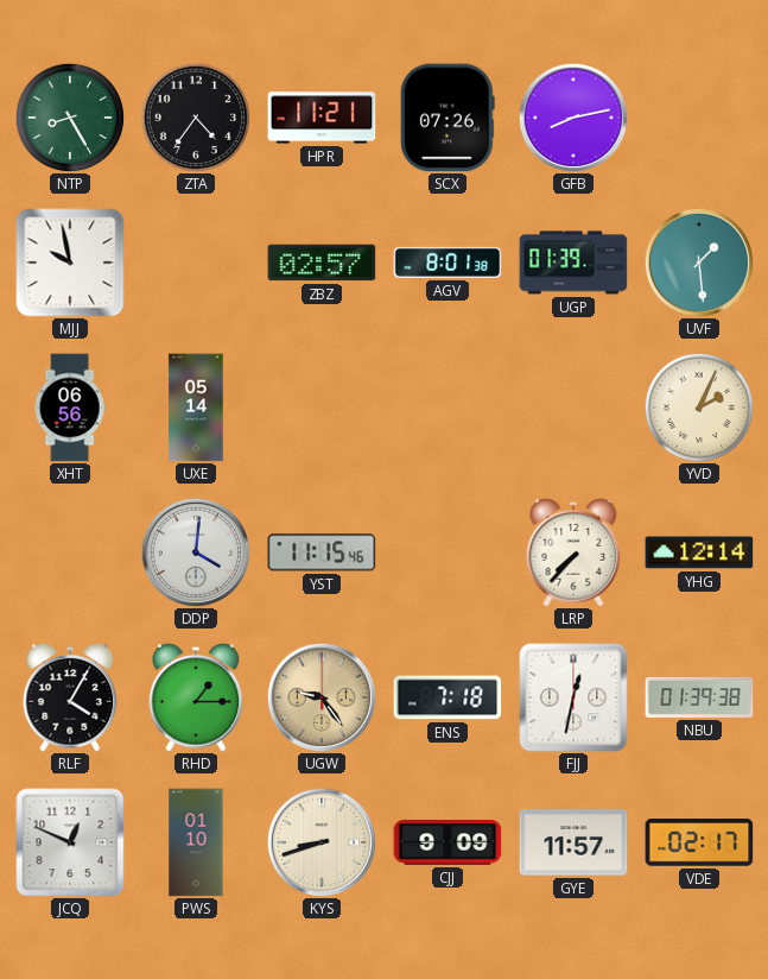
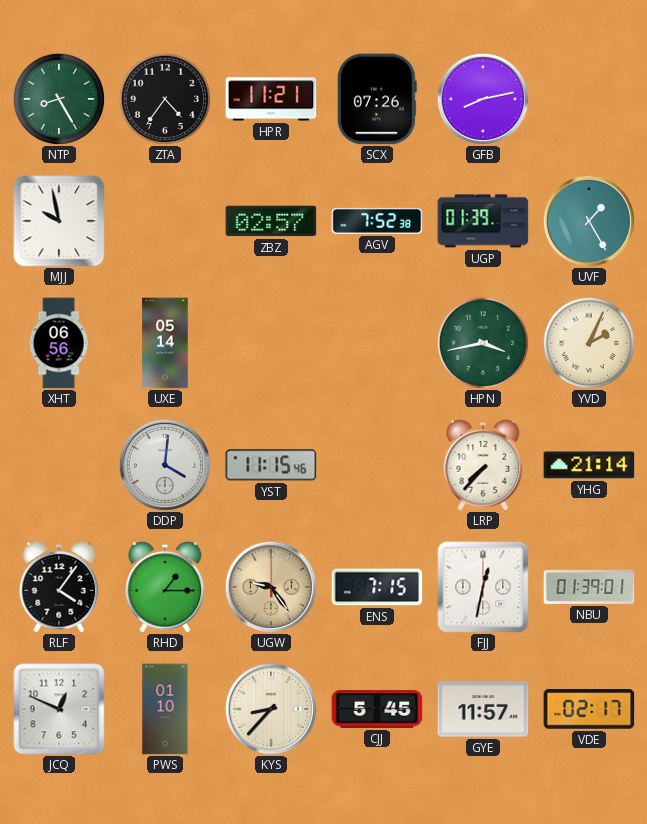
AGV: 8:01 -> 7:52 (377, 221)
UVF: 1:29 -> 1:25 (588, 220)
HPN: none -> 3:43 (482, 342)
YHG: 12:14 -> 21:14 (589, 465)
RLF: 4:05 -> 4:06 (59, 587)
ENS: 7:18 -> 7:15 (377, 587)
NBU: 01:39:38 -> 01:39:01 (589, 587)
KYS: 8:42 -> 8:37 (270, 708)
CJJ: 9:09 -> 5:45 (377, 709)
